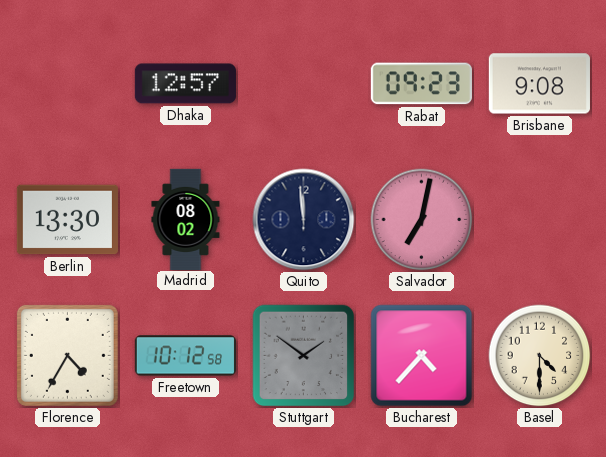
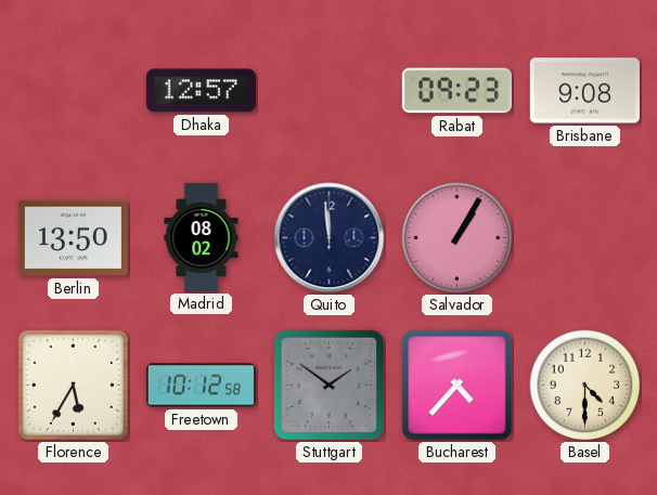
Berlin: 13:30 -> 13:50 (73, 238)
Salvador: 7:02 -> 1:05 (458, 238)
Florence: 4:35 -> 5:35 (73, 385)
